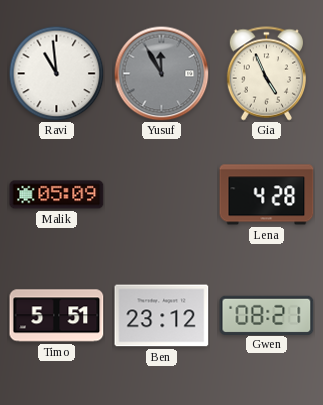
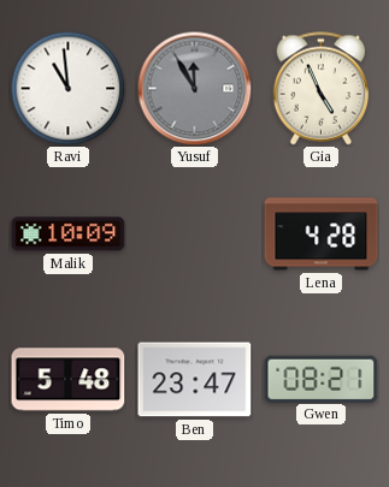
Malik: 05:09 -> 10:09 (69, 234)
Timo: 5:51 -> 5:48 (69, 380)
Ben: 23:12 -> 23:47 (195, 380)
